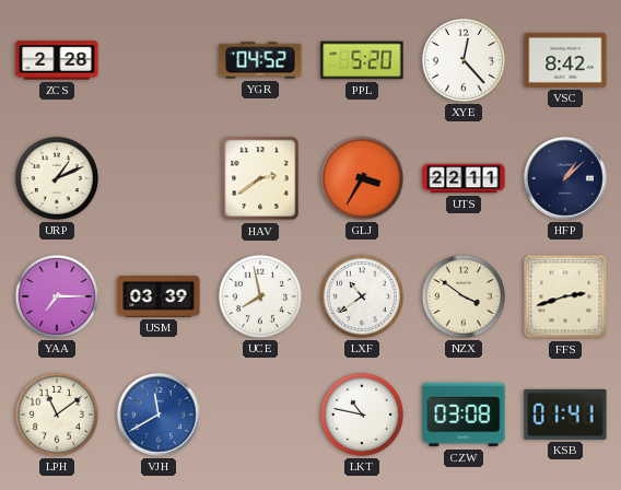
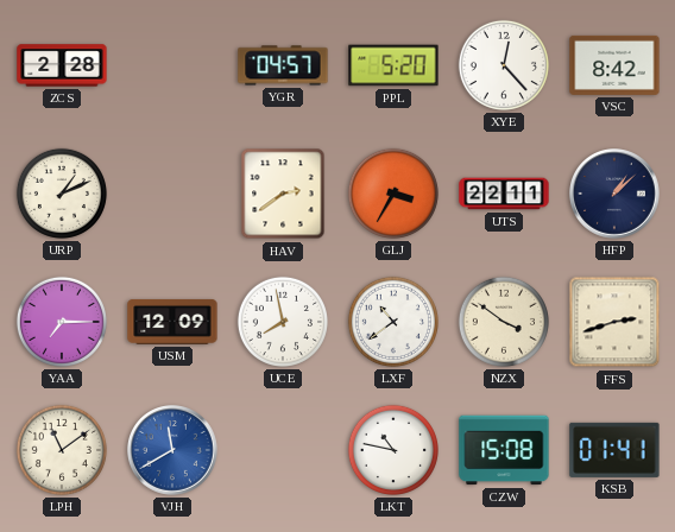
YGR: 04:52 -> 04:57 (283, 65)
USM: 03:39 -> 12:09 (172, 322)
CZW: 03:08 -> 15:08 (504, 450)
